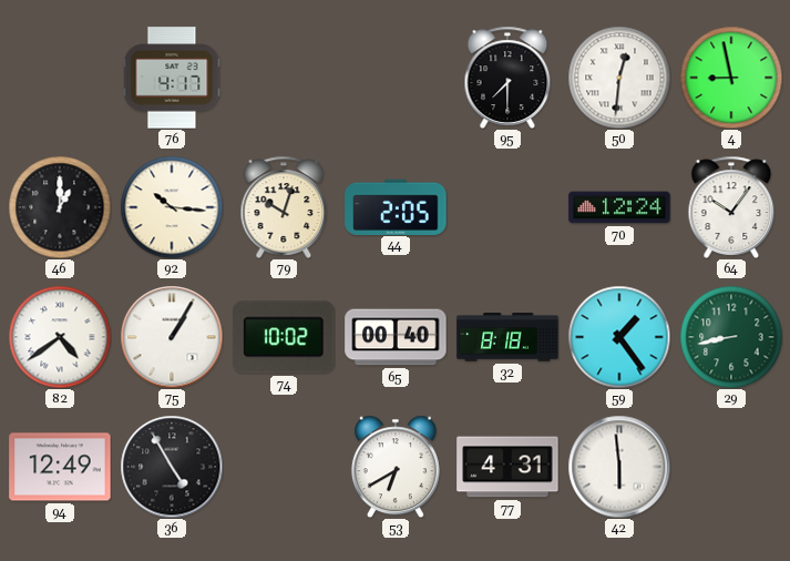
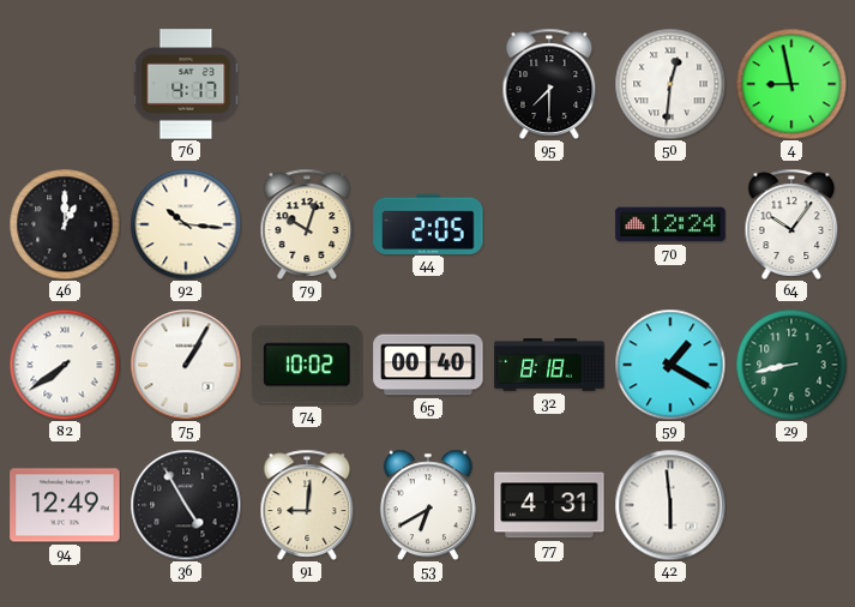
82: 4:39 -> 7:39 (65, 365)
59: 1:24 -> 1:20 (670, 365)
91: none -> 9:01 (307, 505)
